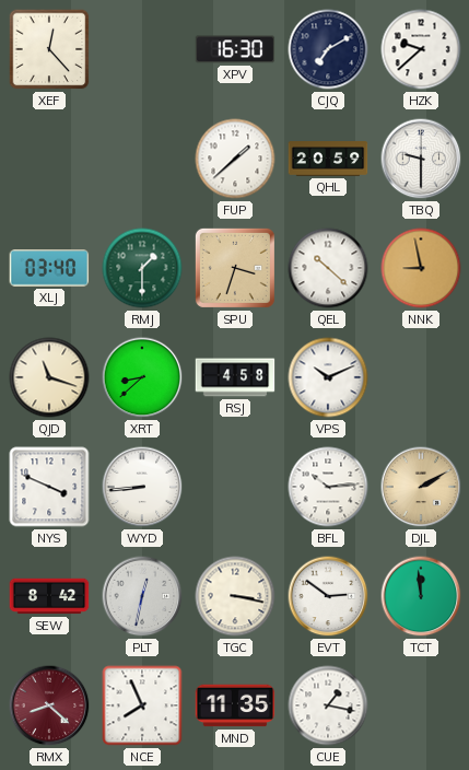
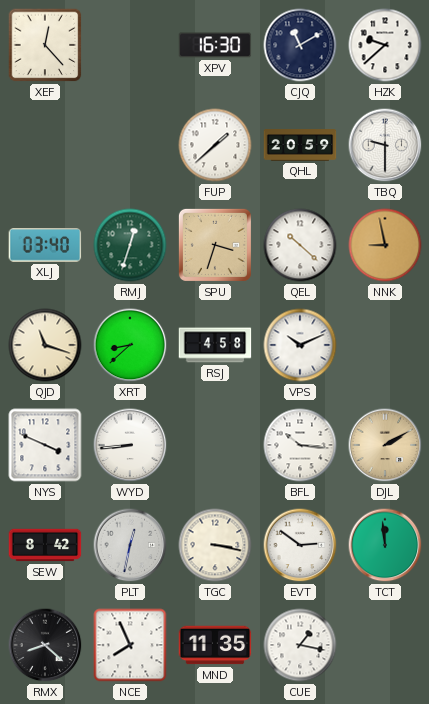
CJQ: 7:10 -> 11:10 (300, 45)
RMJ: 1:30 -> 12:33 (130, 245)
BFL: 10:14 -> 10:16 (300, 445)
RMX dial: burgundy -> black (45, 645)
